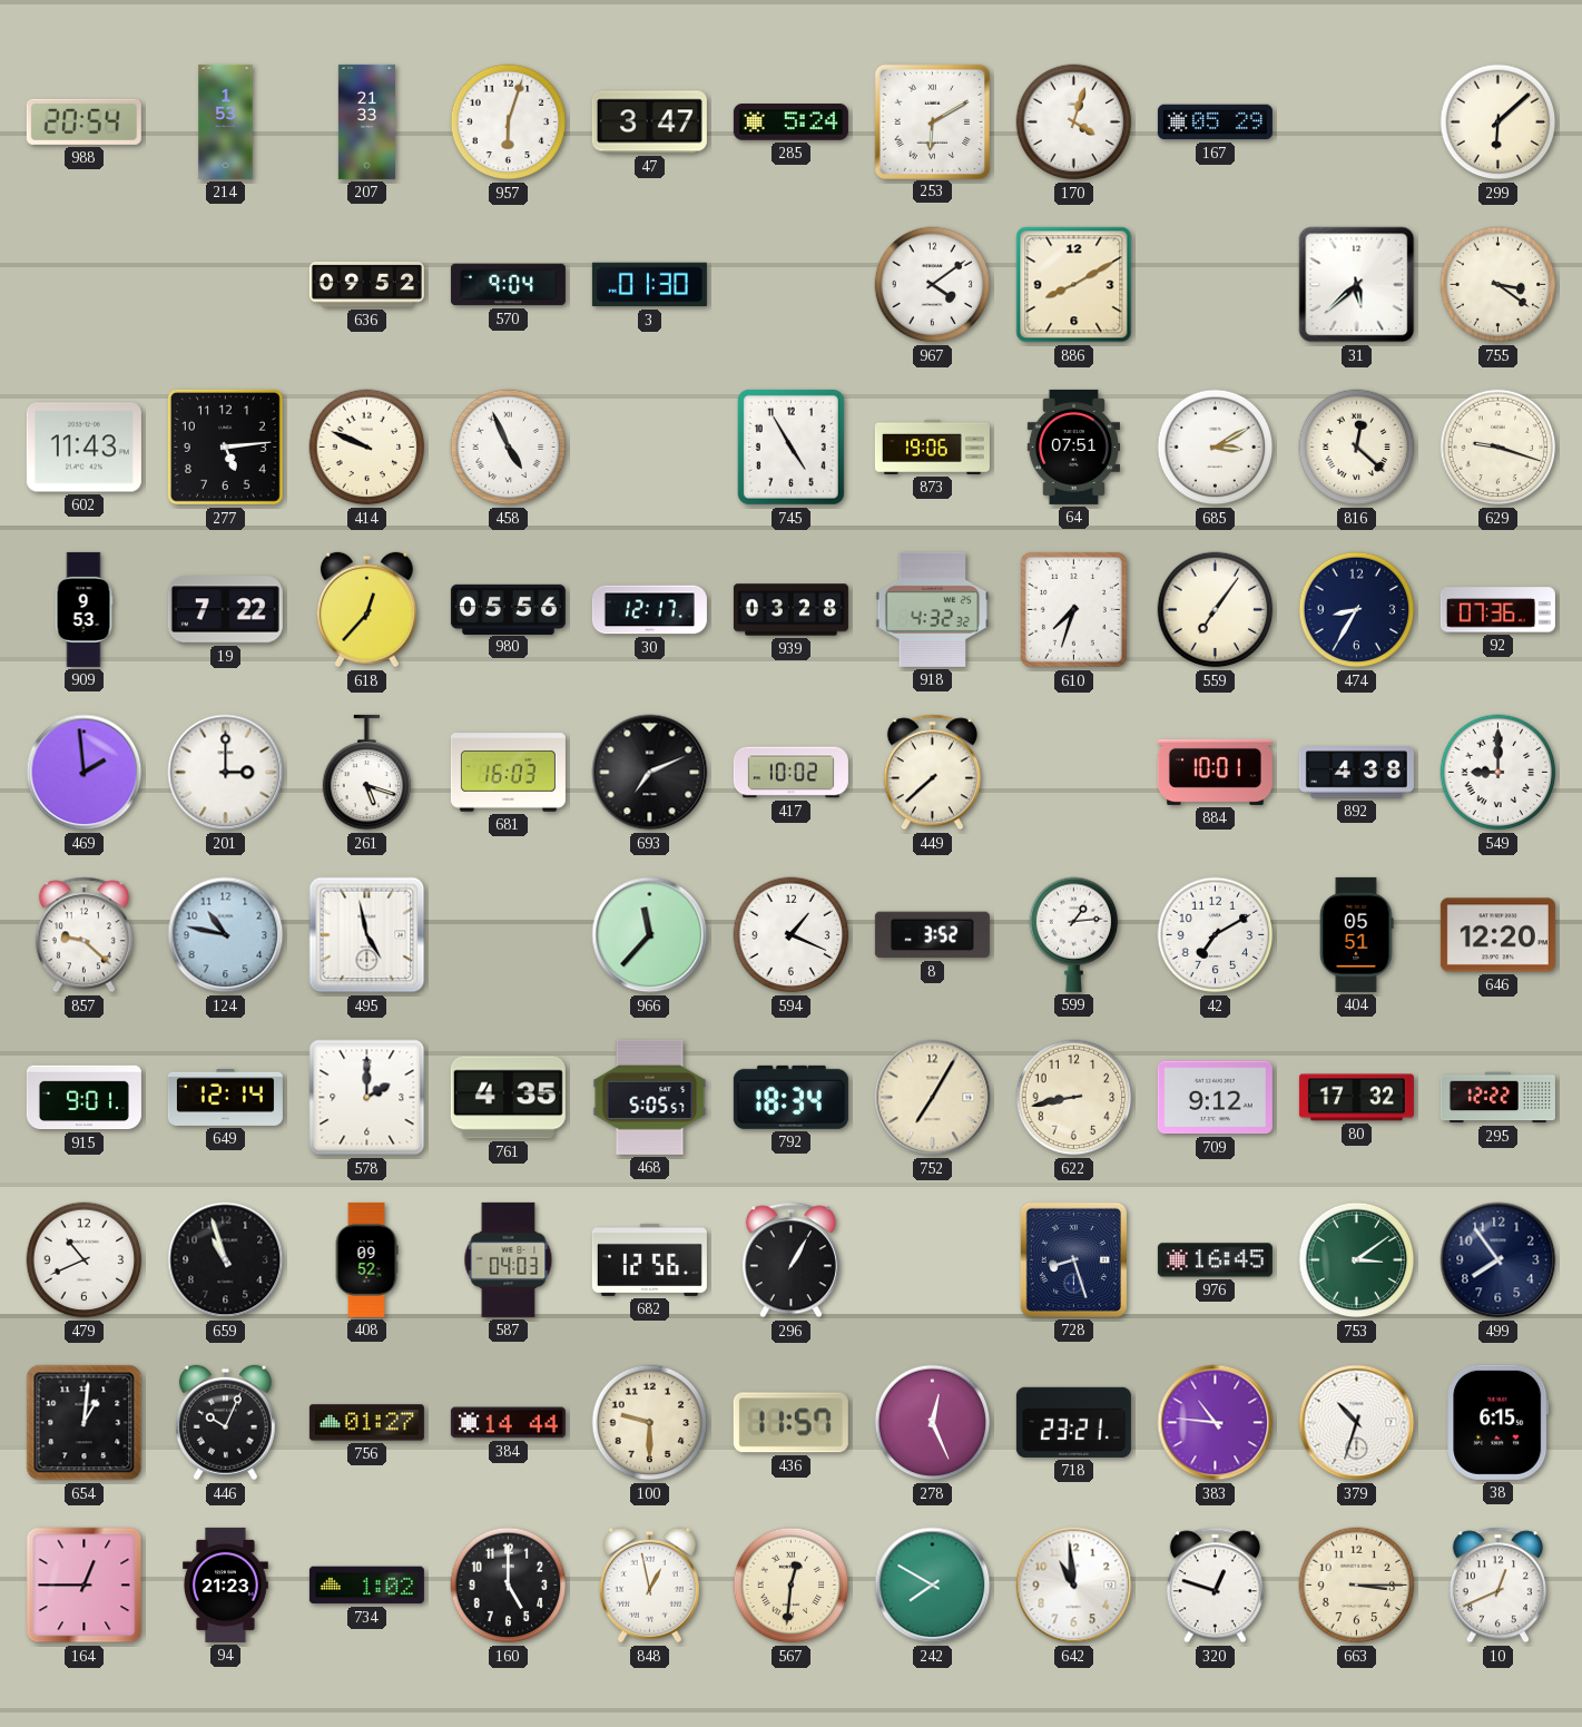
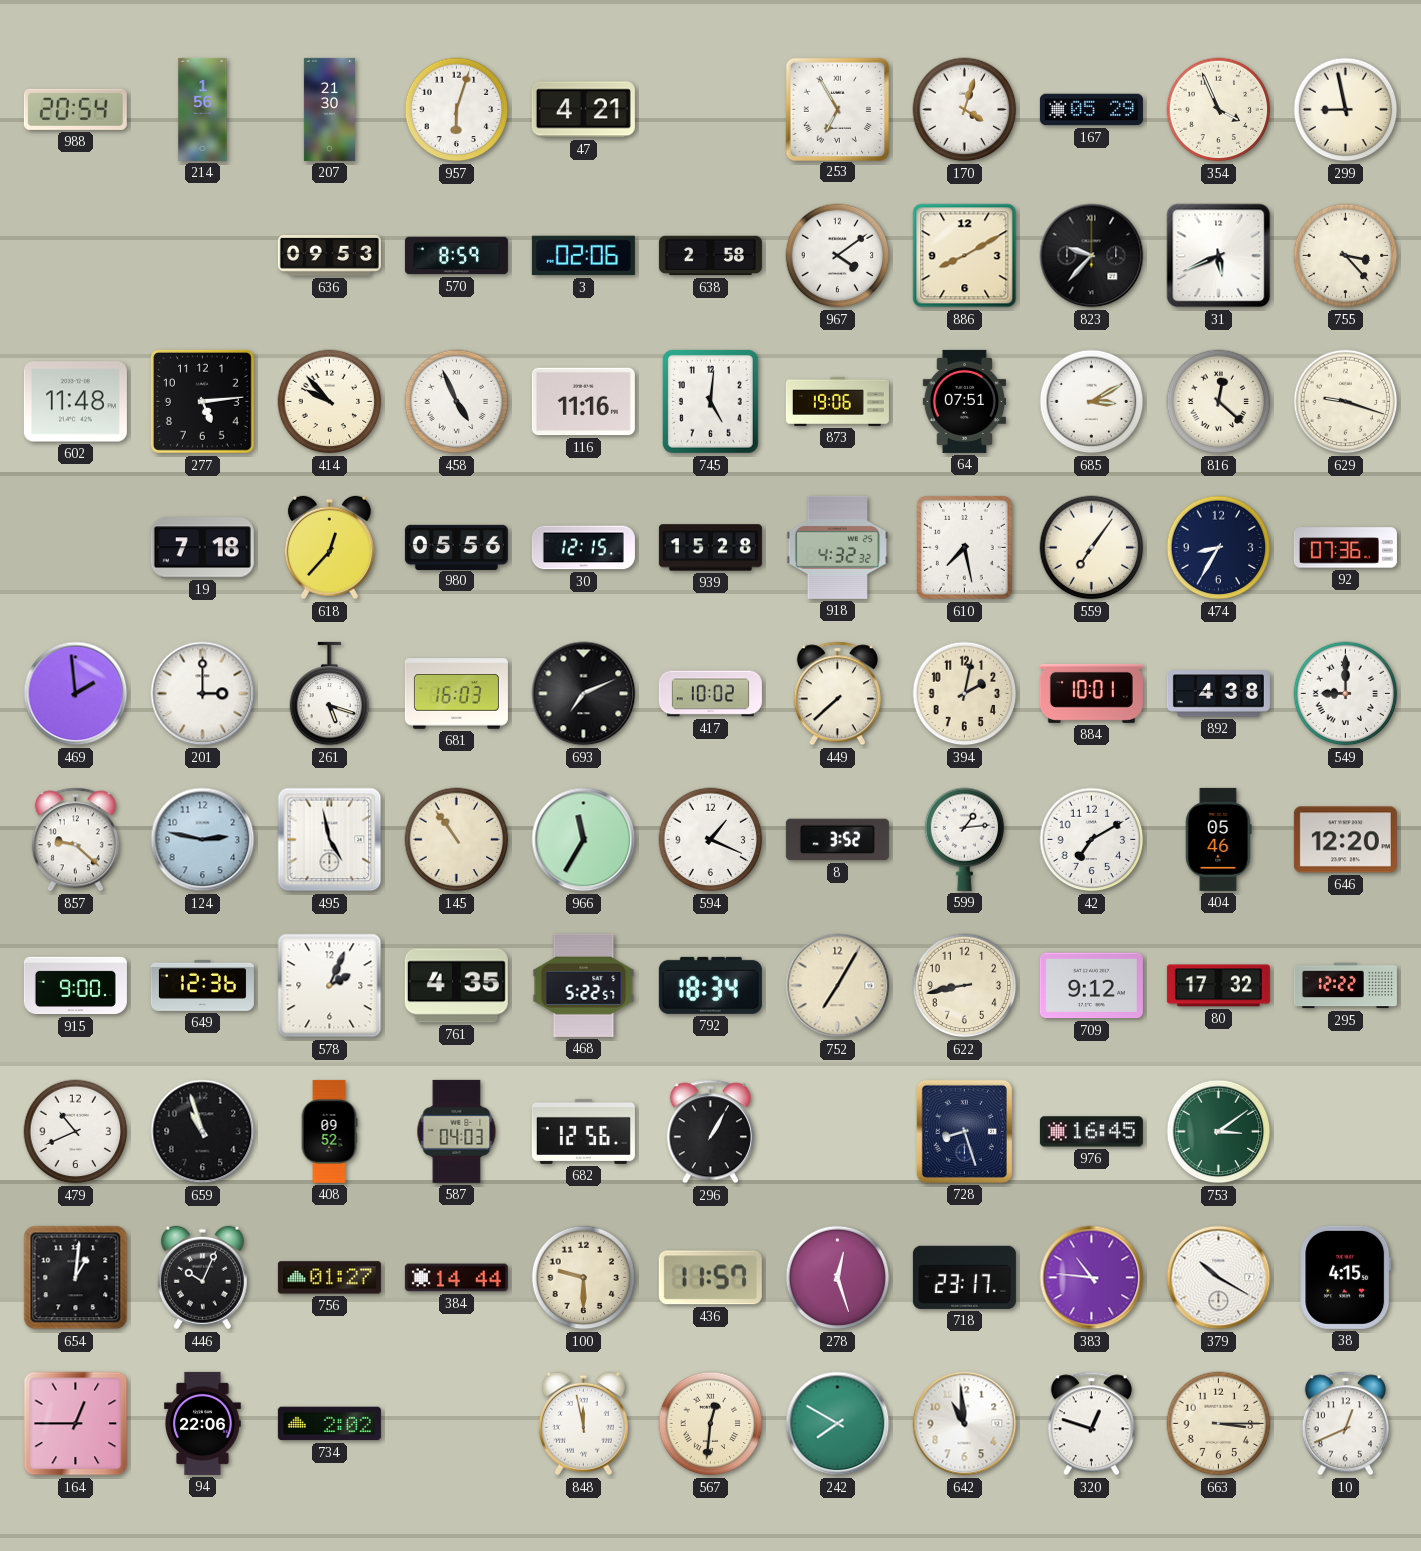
214: 1:53 -> 1:56 (203, 109)
207: 21:33 -> 21:30 (329, 109)
47: 3:47 -> 4:21 (583, 110)
285: 5:24 -> none (790, 122)
253: 6:10 -> 6:55 (837, 109)
354: none -> 3:56 (1219, 110)
299: 6:08 -> 8:58 (1346, 110)
636: 09:52 -> 09:53 (329, 256)
570: 9:04 -> 8:59 (456, 256)
3: 01:30 -> 02:06 (583, 256)
638: none -> 2:58 (710, 256)
823: none -> 9:37 (1092, 256)
31: 5:38 -> 5:41 (1219, 256)
755: 3:21 -> 3:23 (1346, 256)
602: 11:43 -> 11:48 (75, 402)
414: 9:49 -> 9:53 (330, 402)
116: none -> 11:16 (583, 402)
745: 4:55 -> 5:01 (710, 401)
909: 9:53 -> none (83, 609)
19: 7:22 -> 7:18 (202, 548)
30: 12:17 -> 12:15 (583, 548)
939: 03:28 -> 15:28 (710, 548)
610: 7:33 -> 7:28 (964, 547)
394: none -> 2:02 (965, 694)
124: 10:47 -> 2:47 (203, 840)
145: none -> 10:54 (457, 840)
966: 11:37 -> 11:35 (584, 840)
404: 05:51 -> 05:46 (1219, 839)
915: 9:01 -> 9:00 (75, 986)
649: 12:14 -> 12:36 (202, 985)
578: 2:00 -> 2:04 (330, 986)
468: 5:05 -> 5:22 (584, 985)
499: 7:54 -> none (1499, 1260)
278: 12:26 -> 12:27 (838, 1278)
718: 23:21 -> 23:17 (964, 1277)
379: 10:33 -> 10:20 (1219, 1278)
38: 6:15 -> 4:15 (1346, 1277)
94: 21:23 -> 22:06 (203, 1423)
734: 1:02 -> 2:02 (329, 1424)
160: 5:00 -> none (509, 1586)
848: 12:58 -> 11:58 (583, 1424)
